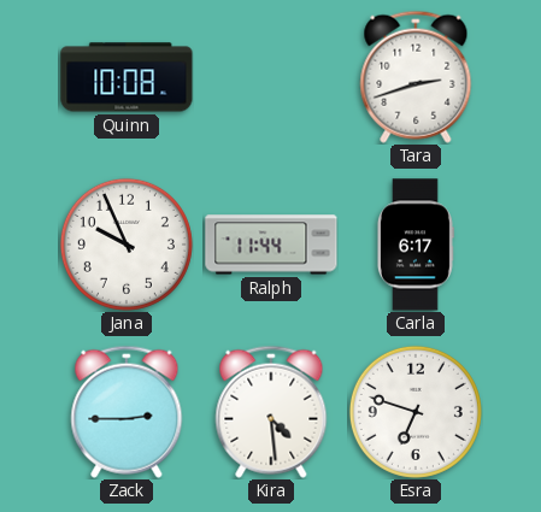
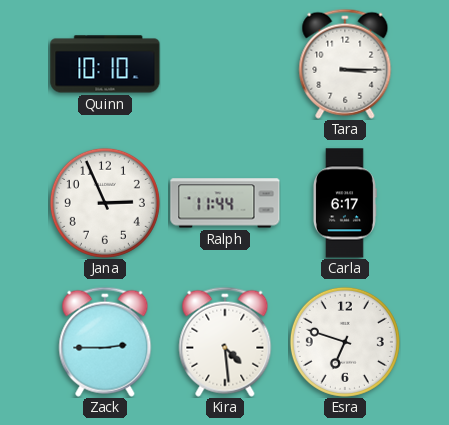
Quinn: 10:08 -> 10:10 (105, 64)
Tara: 2:42 -> 3:15 (345, 64)
Jana: 9:56 -> 2:56 (105, 203)
